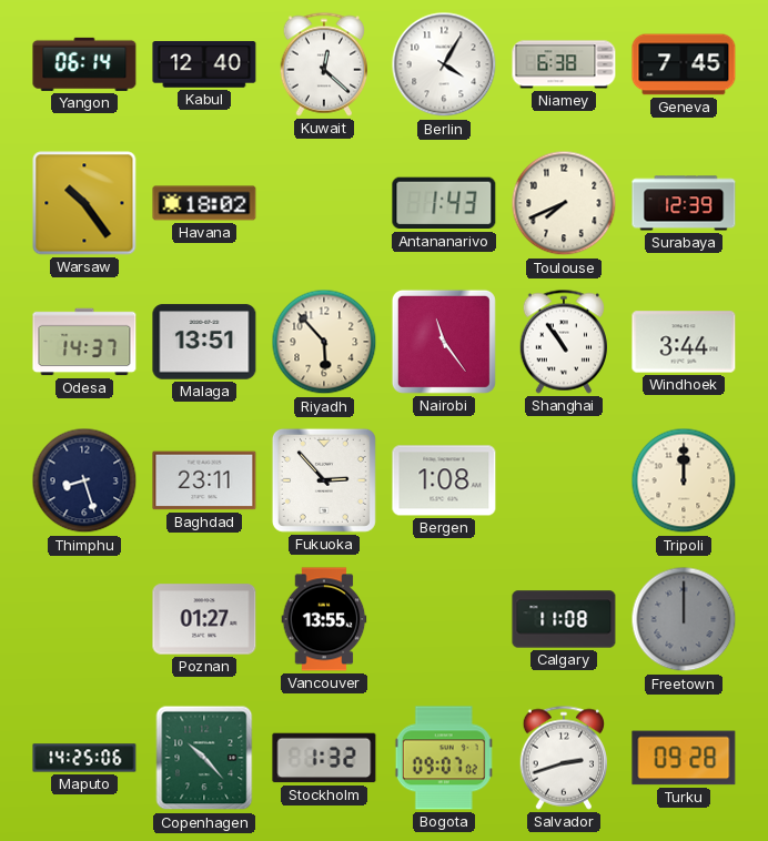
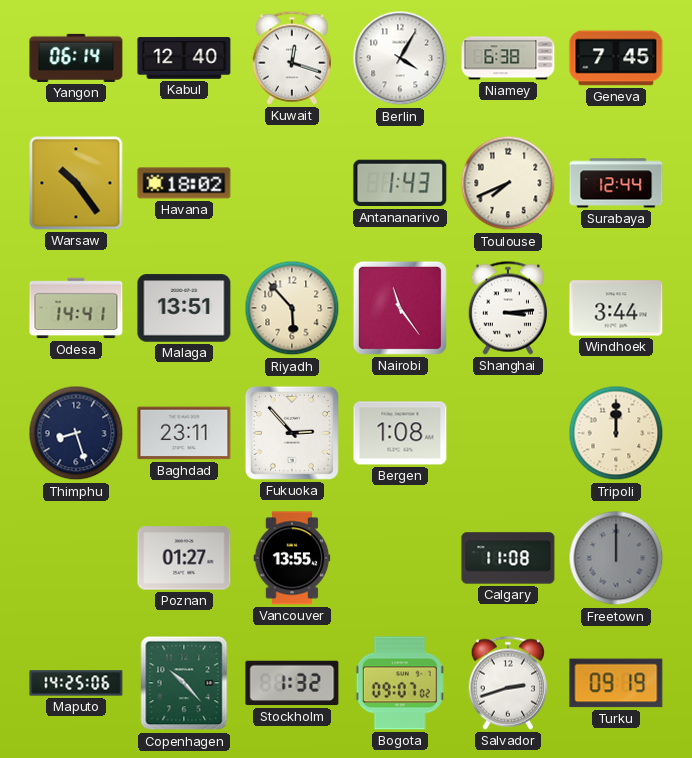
Kuwait: 12:22 -> 12:18 (291, 58)
Surabaya: 12:39 -> 12:44 (616, 183)
Odesa: 14:37 -> 14:41 (76, 308)
Shanghai: 10:54 -> 3:14 (507, 308)
Turku: 09:28 -> 09:19 (616, 683)
